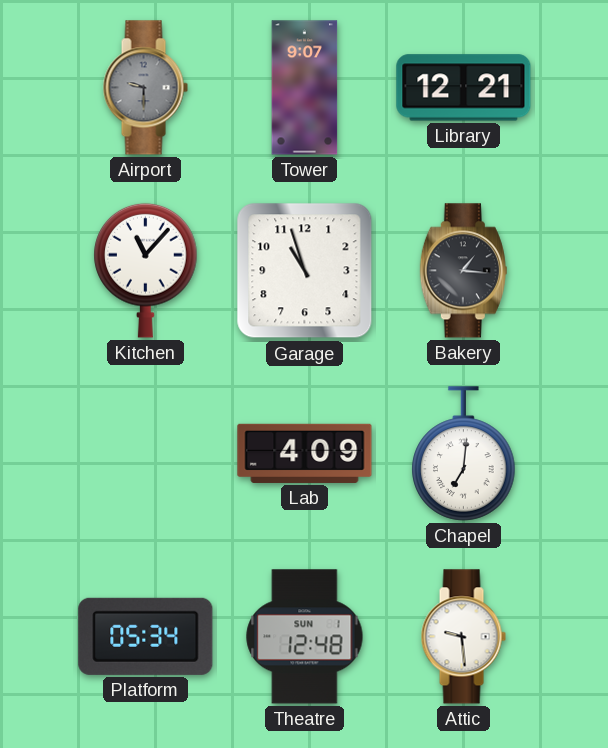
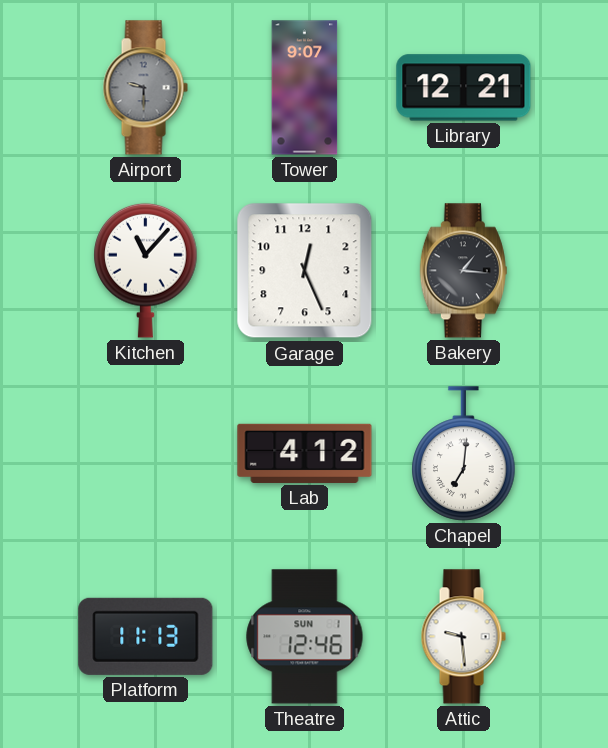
Garage: 10:57 -> 12:26 (305, 271)
Lab: 4:09 -> 4:12 (305, 453)
Platform: 05:34 -> 11:13 (146, 636)
Theatre: 12:48 -> 12:46 (305, 637)
